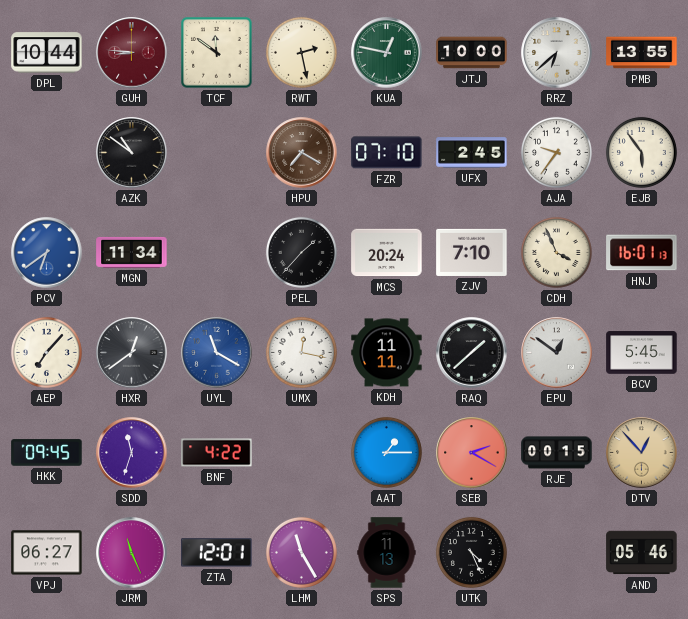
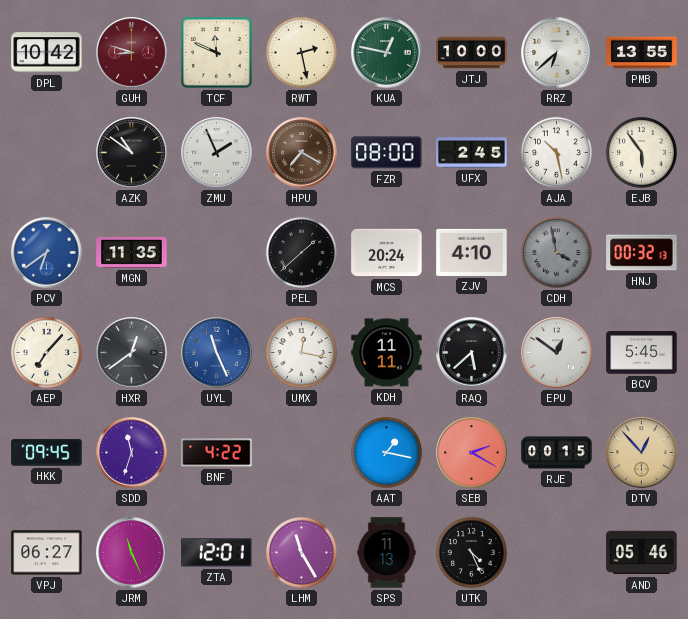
DPL: 10:44 -> 10:42 (47, 53)
GUH: 8:46 -> 8:48 (132, 53)
TCF: 11:51 -> 11:49 (217, 53)
ZMU: none -> 1:56 (217, 153)
FZR: 07:10 -> 08:00 (387, 153)
AJA: 9:36 -> 10:28 (556, 152)
MGN: 11:34 -> 11:35 (132, 252)
PEL: 1:37 -> 1:38 (301, 252)
ZJV: 7:10 -> 4:10 (472, 252)
CDH: 3:56 -> 3:58 (556, 252)
CDH dial: cream -> grey (556, 252)
HNJ: 16:01 -> 00:32 (642, 253)
UYL: 11:20 -> 11:26 (217, 353)
RAQ: 1:38 -> 5:38 (472, 353)
AAT: 1:15 -> 1:17 (386, 452)
